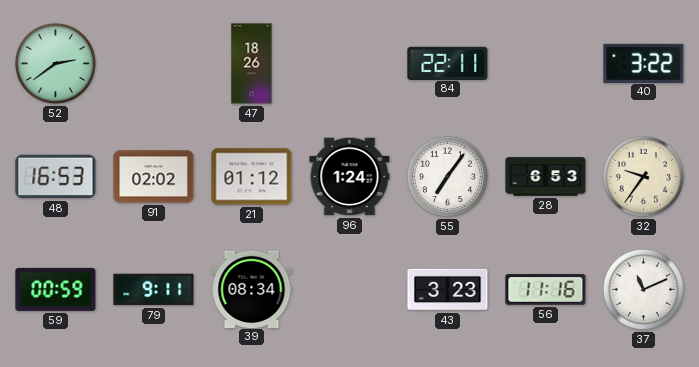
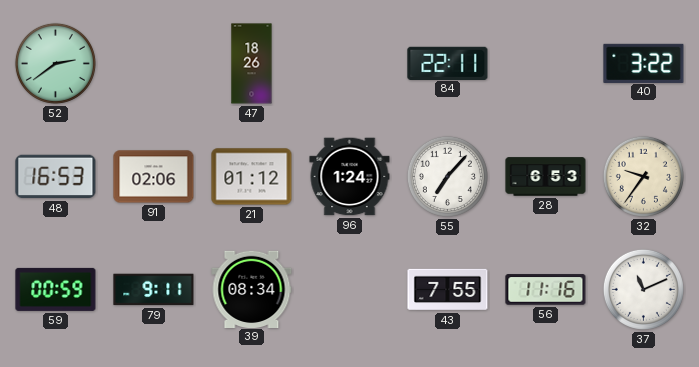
91: 02:02 -> 02:06 (154, 177)
55: 7:06 -> 7:07 (447, 176)
43: 3:23 -> 7:55 (448, 290)
